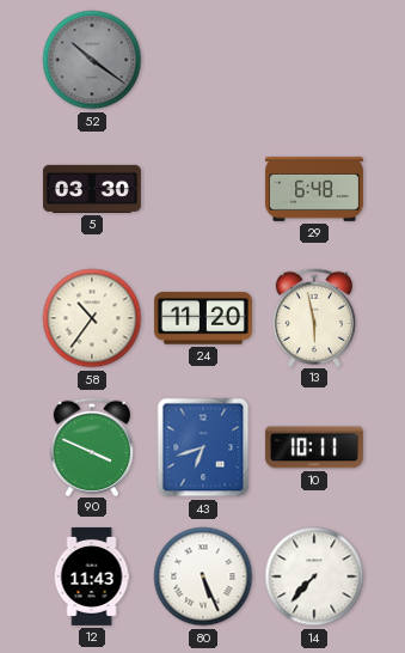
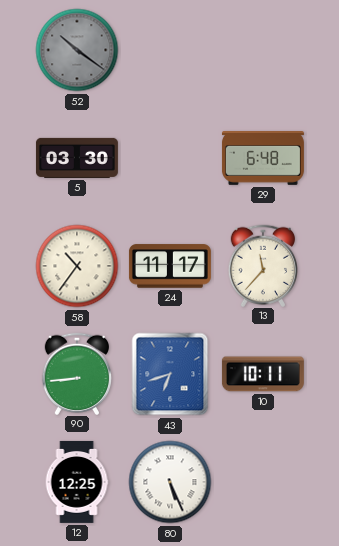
24: 11:20 -> 11:17 (170, 266)
13: 5:58 -> 11:37 (262, 265)
90: 3:49 -> 8:44 (76, 373)
12: 11:43 -> 12:25 (77, 482)
14: 7:37 -> none (314, 576)
